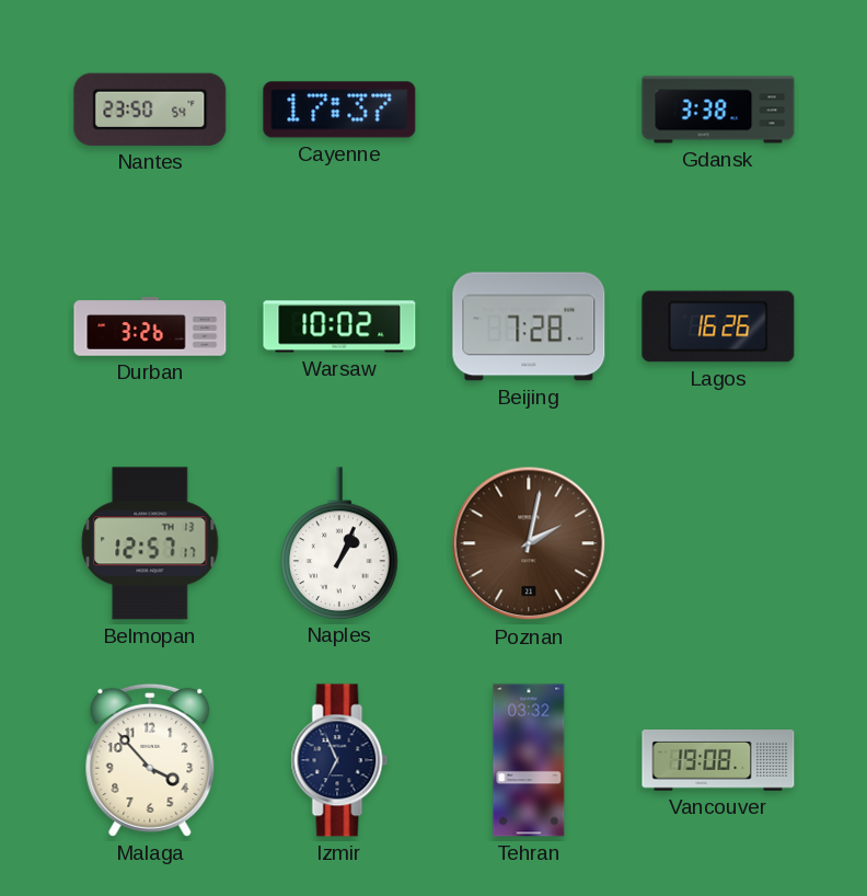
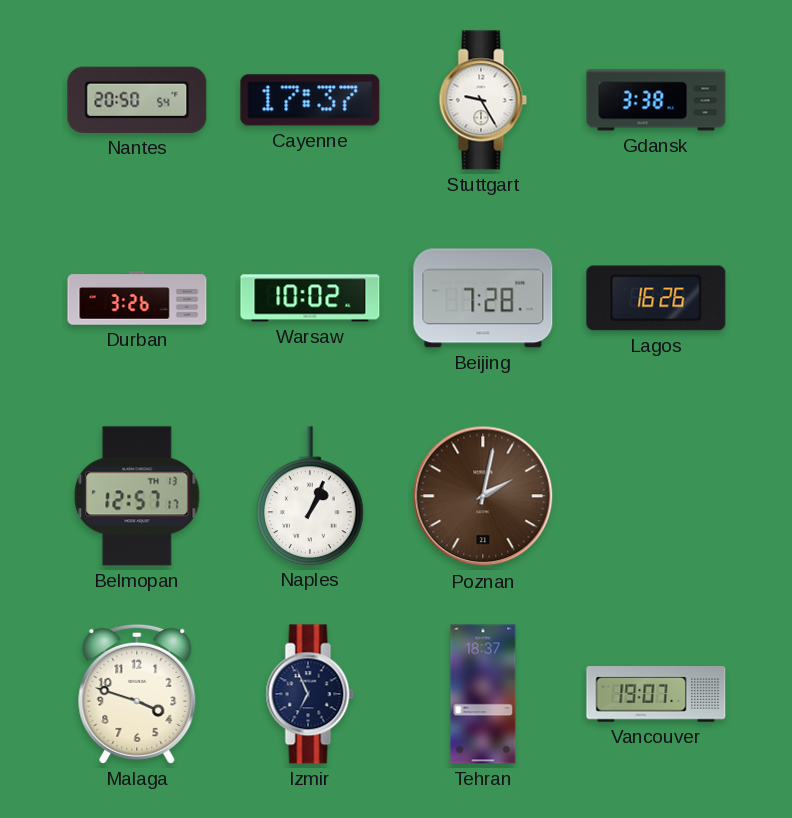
Nantes: 23:50 -> 20:50 (137, 100)
Stuttgart: none -> 9:25 (483, 100)
Malaga: 3:53 -> 3:48 (137, 694)
Tehran: 03:32 -> 18:37 (483, 694)
Vancouver: 19:08 -> 19:07 (656, 695)
